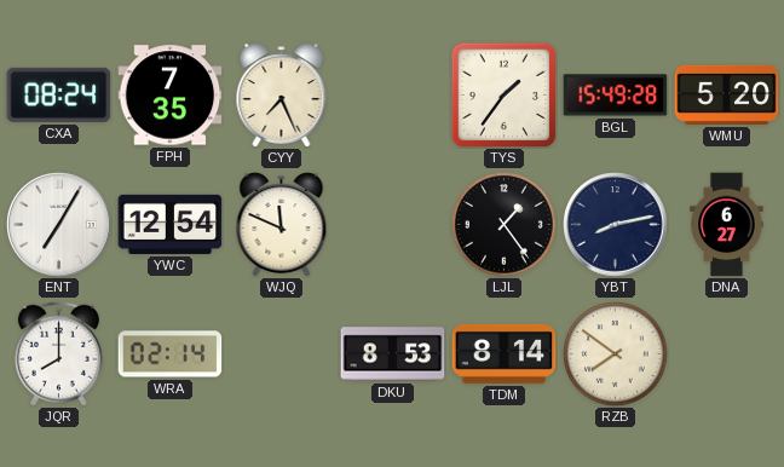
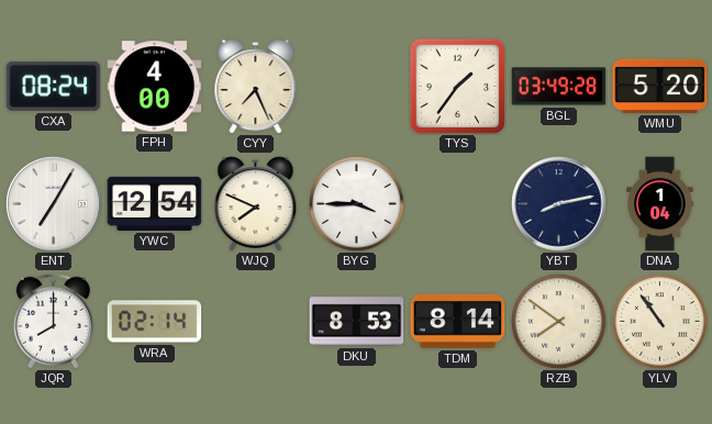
FPH: 7:35 -> 4:00 (155, 87)
BGL: 15:49 -> 03:49 (559, 87)
WJQ: 11:49 -> 7:49 (256, 204)
BYG: none -> 3:45 (357, 204)
LJL: 1:24 -> none (505, 225)
DNA: 6:27 -> 1:04 (660, 204)
YLV: none -> 10:54 (660, 322)
